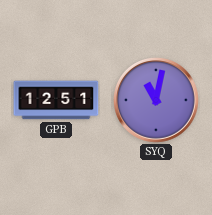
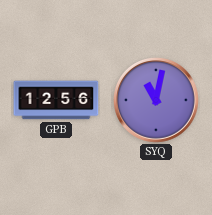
GPB: 12:51 -> 12:56 (56, 100)
